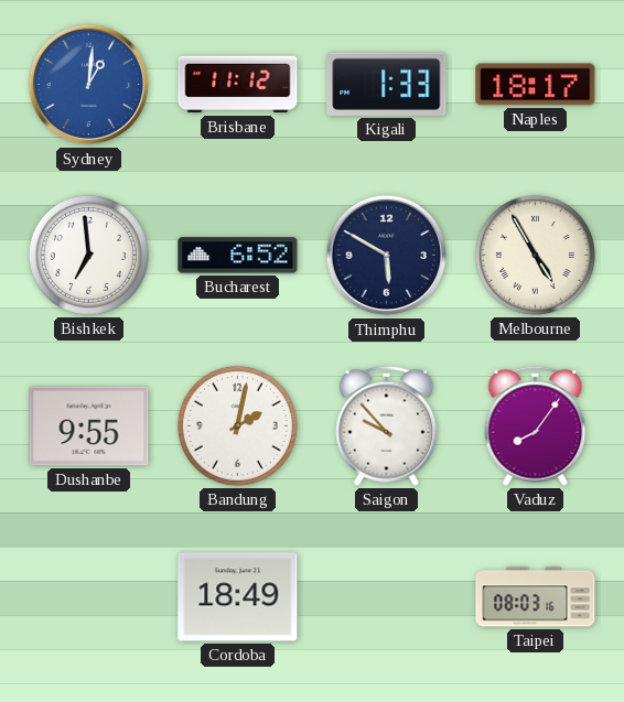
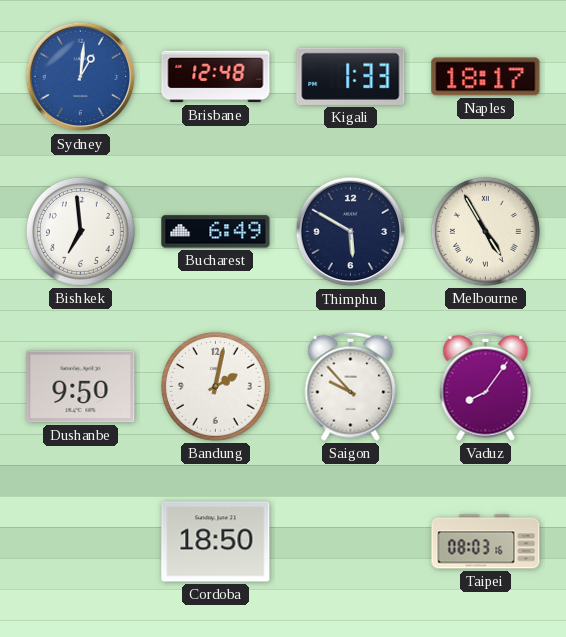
Brisbane: 11:12 -> 12:48 (216, 77)
Bucharest: 6:52 -> 6:49 (216, 232)
Dushanbe: 9:55 -> 9:50 (81, 387)
Cordoba: 18:49 -> 18:50 (216, 542)
